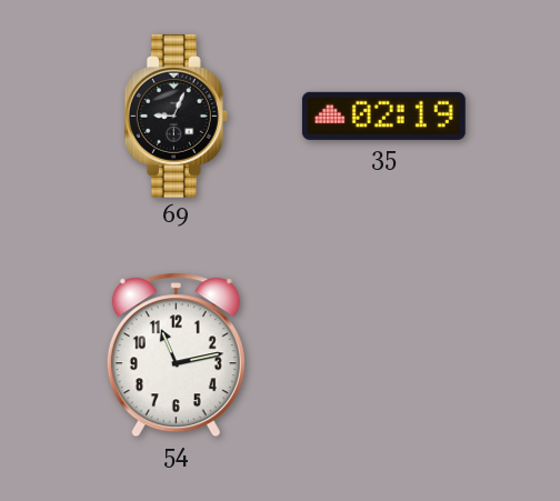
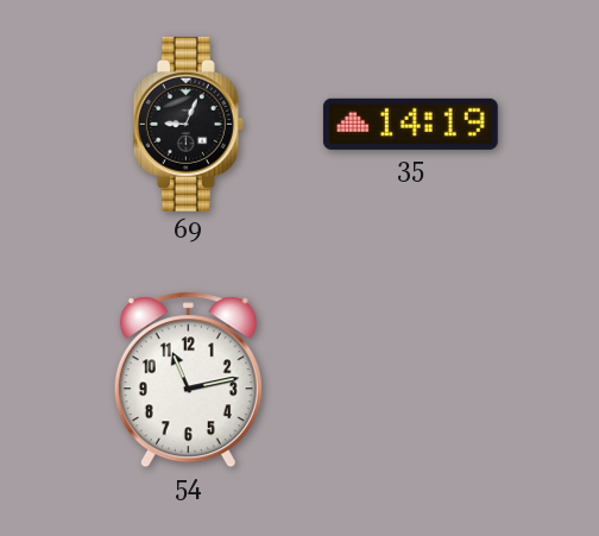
35: 02:19 -> 14:19 (410, 124)
